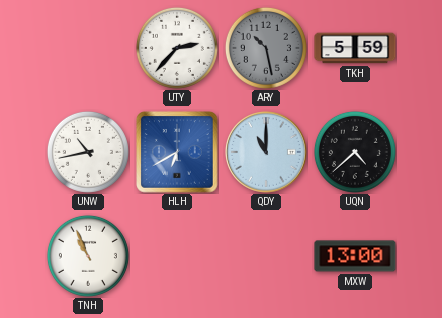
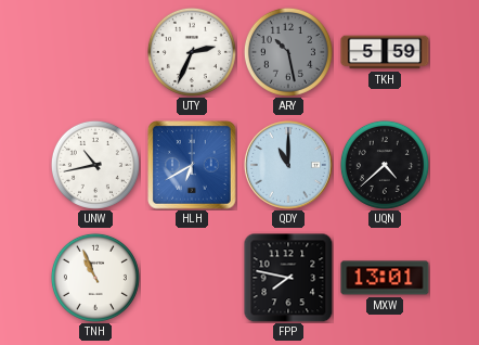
UTY: 2:37 -> 2:34 (192, 52)
FPP: none -> 7:47 (288, 278)
MXW: 13:00 -> 13:01 (385, 278)
